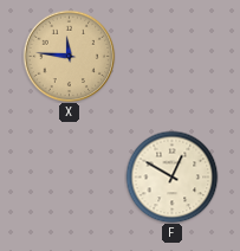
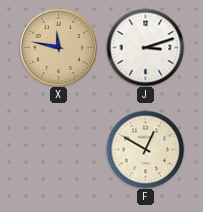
X: 11:46 -> 11:47 (58, 47)
J: none -> 3:12 (145, 47)
